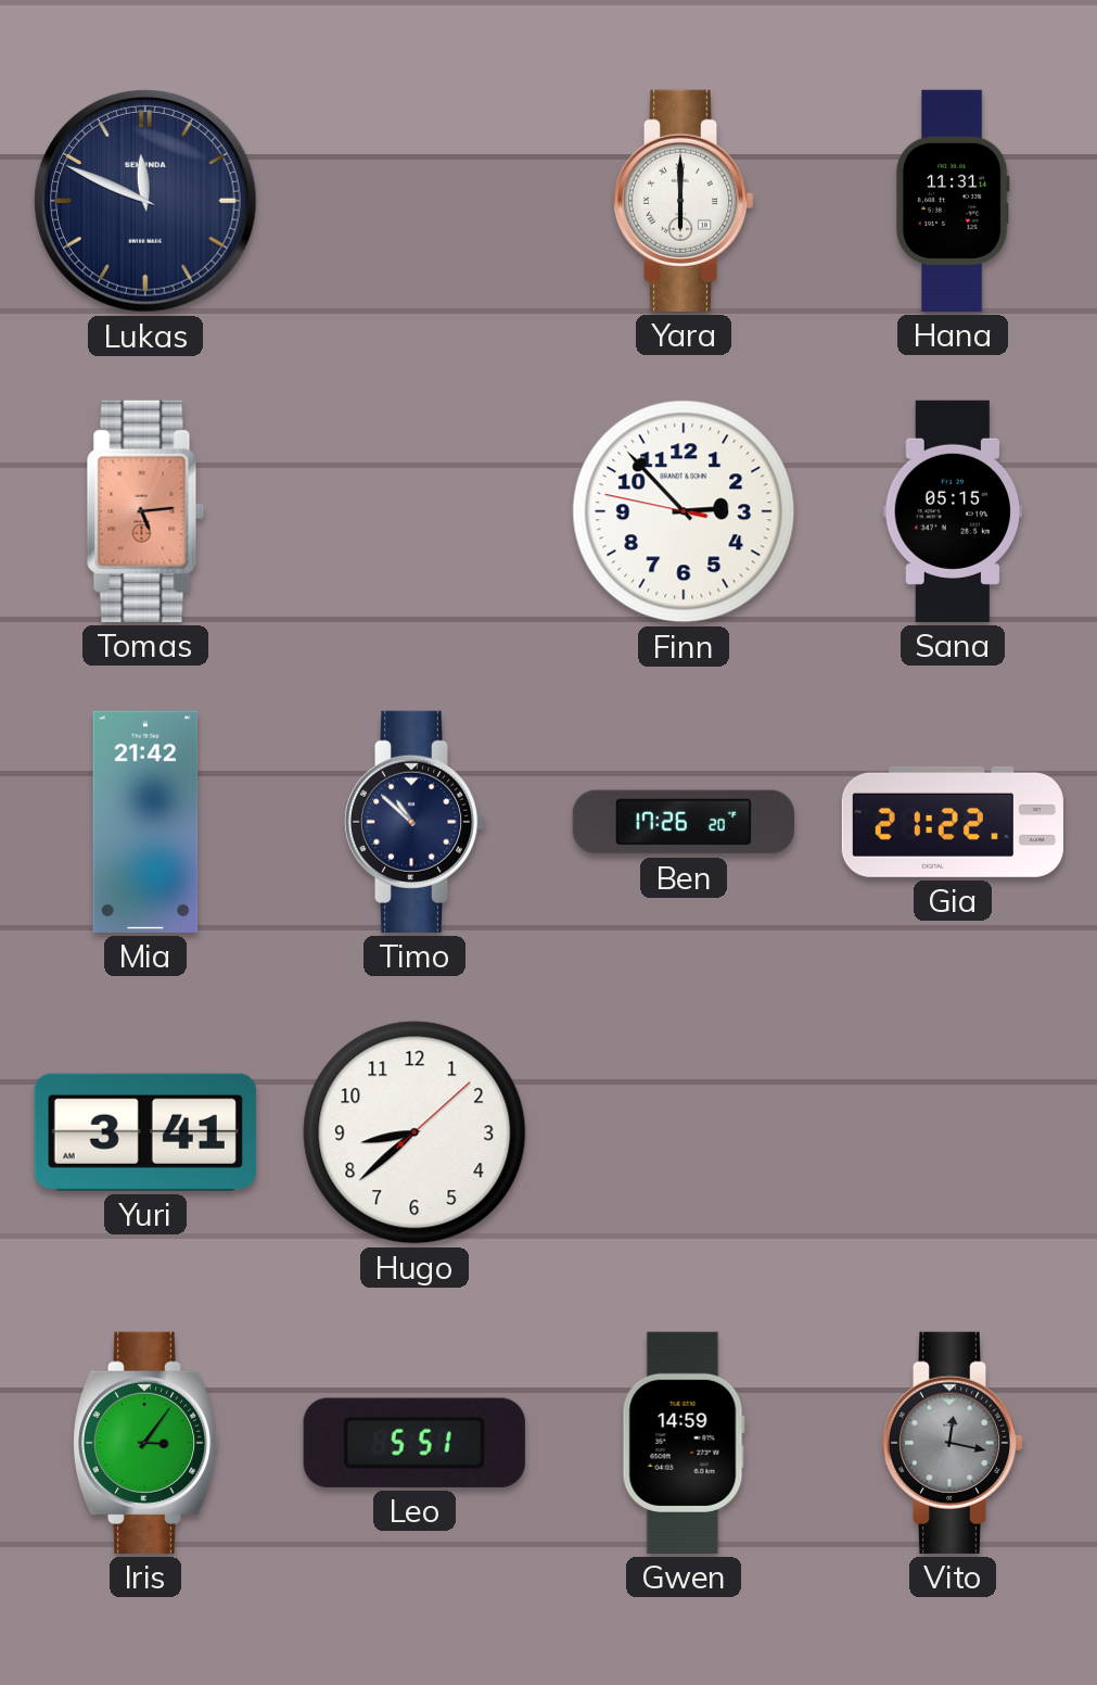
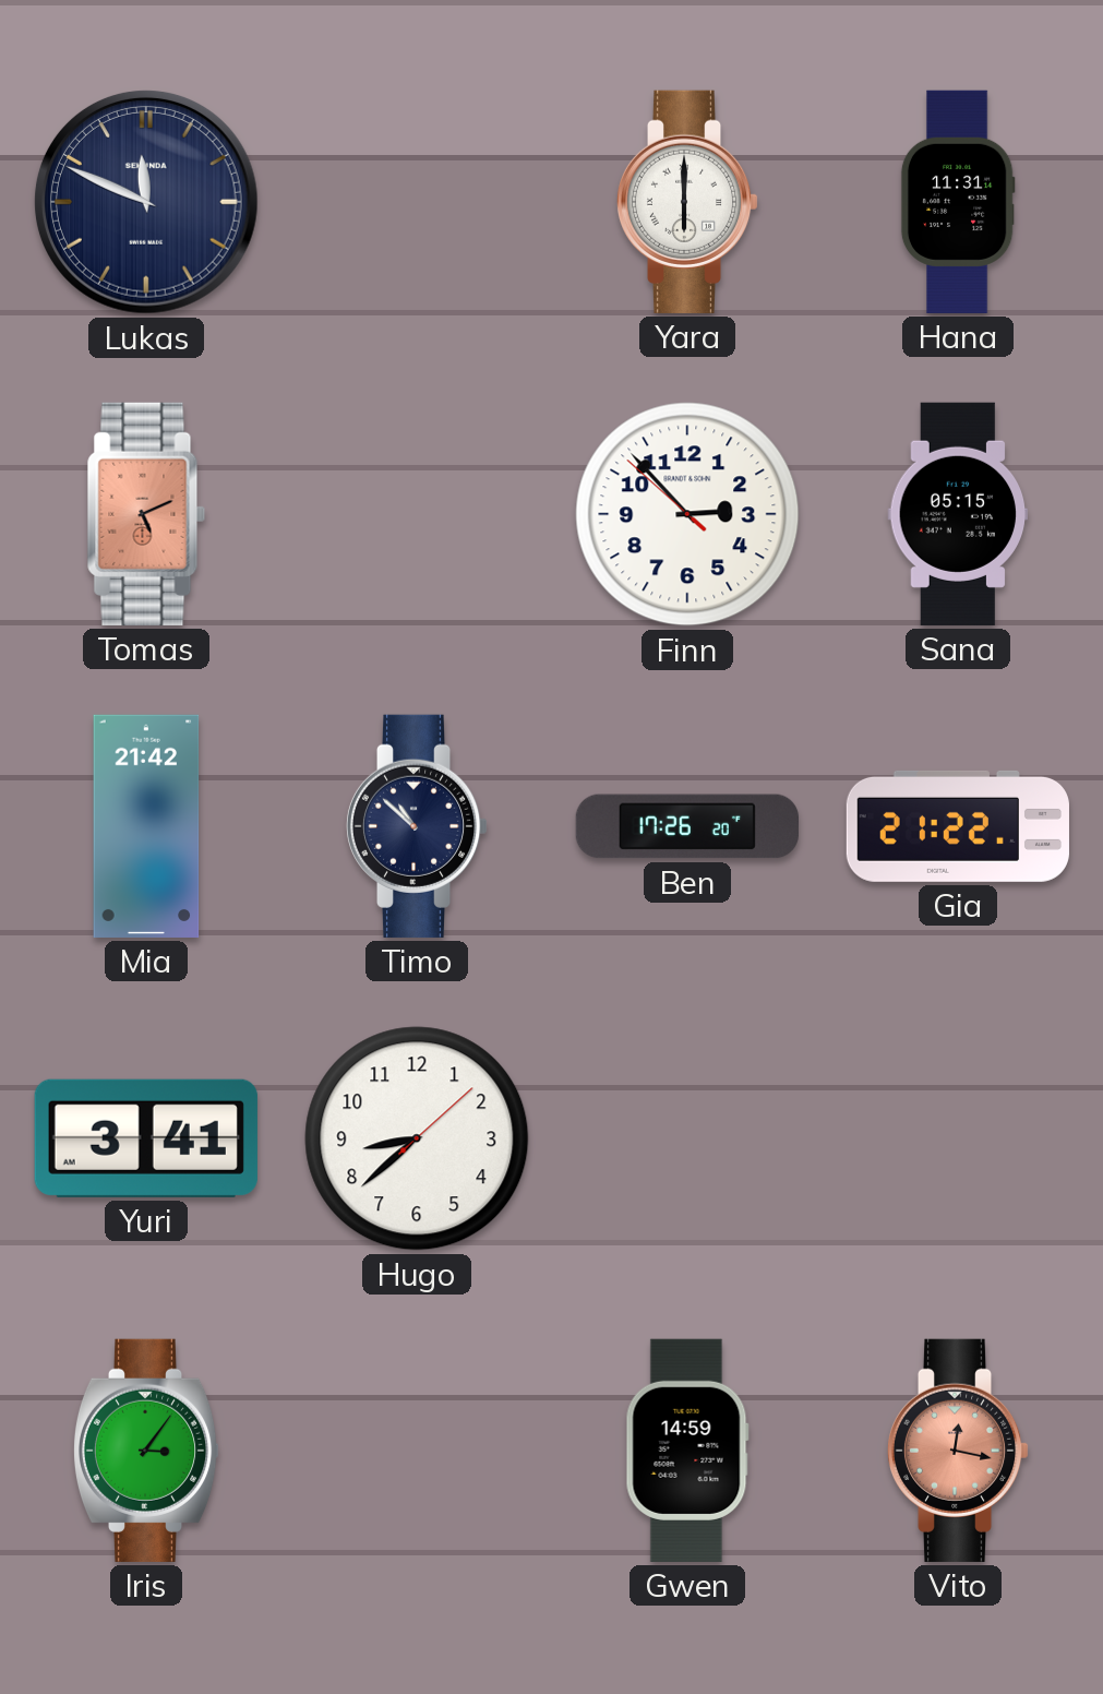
Tomas: 5:14 -> 5:11 (146, 514)
Finn: 2:52:47 -> 2:52:52 (687, 514)
Leo: 5:51 -> none (414, 1443)
Vito dial: grey -> salmon (958, 1451)
